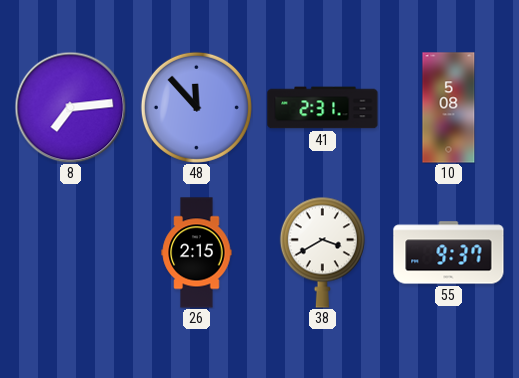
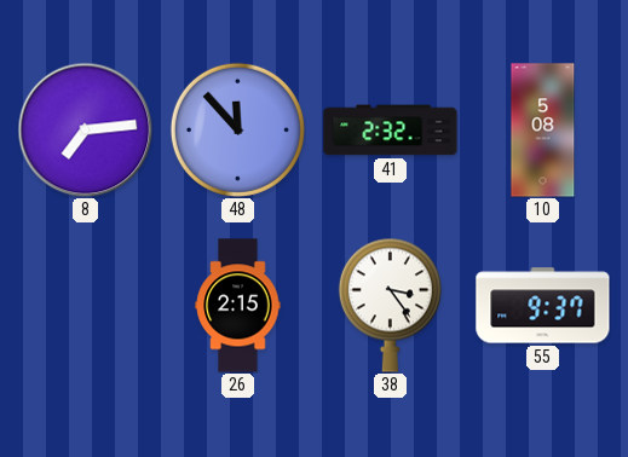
41: 2:31 -> 2:32 (391, 131)
38: 3:40 -> 3:24 (390, 305)
